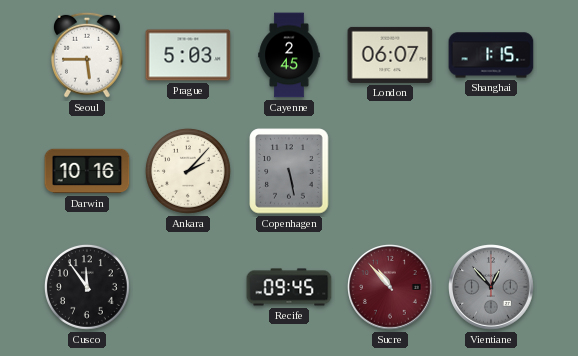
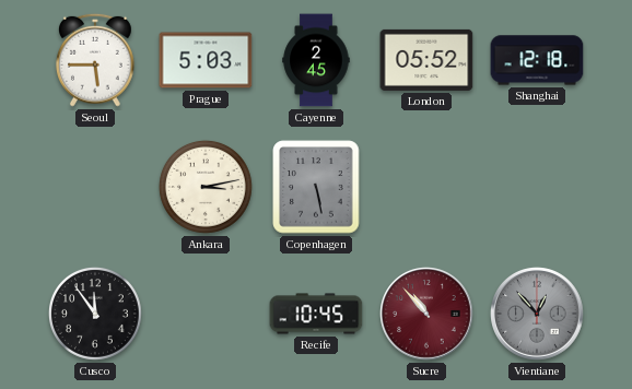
London: 06:07 -> 05:52 (426, 60)
Shanghai: 1:15 -> 12:18 (537, 60)
Darwin: 10:16 -> none (87, 171)
Ankara: 2:07 -> 3:13 (206, 187)
Recife: 09:45 -> 10:45 (316, 314)
